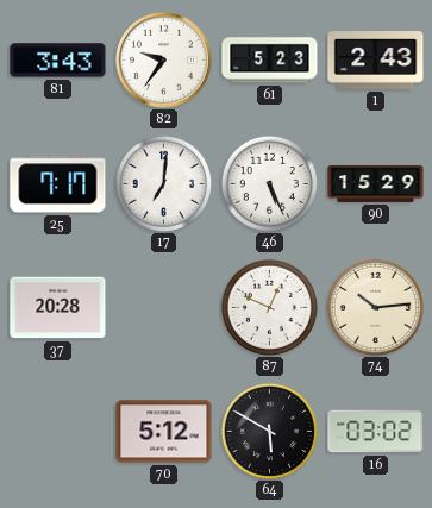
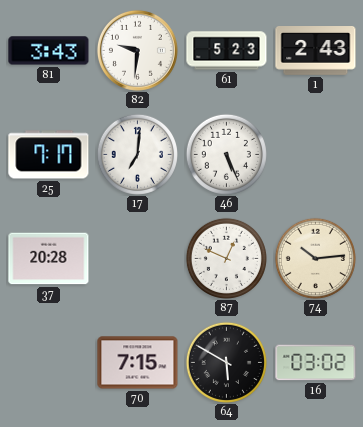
82: 9:36 -> 9:31 (137, 50)
90: 15:29 -> none (376, 183)
70: 5:12 -> 7:15 (138, 363)
